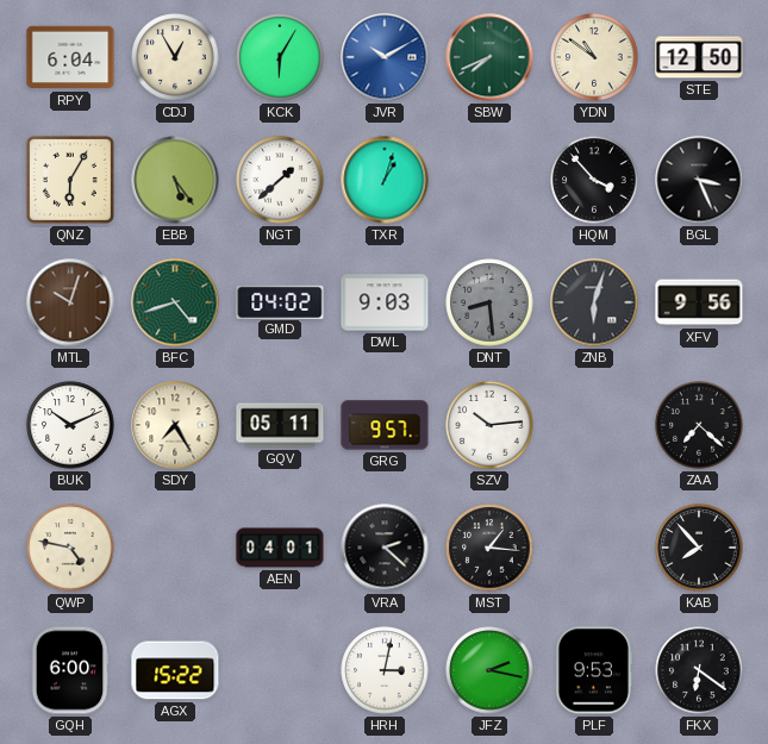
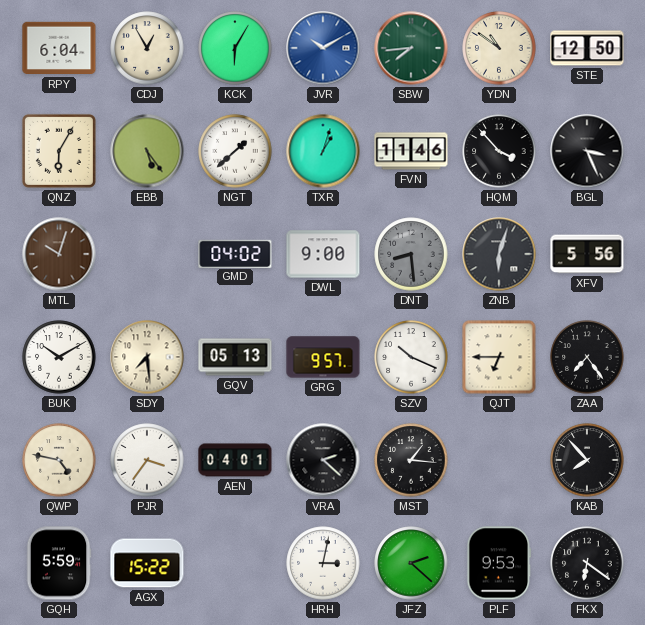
SBW: 7:41 -> 7:44 (411, 48)
FVN: none -> 11:46 (411, 151)
BFC: 4:42 -> none (175, 302)
DWL: 9:03 -> 9:00 (323, 254)
XFV: 9:56 -> 5:56 (587, 254)
BUK: 10:11 -> 10:10 (59, 357)
SDY: 7:25 -> 7:29 (147, 357)
GQV: 05:11 -> 05:13 (235, 357)
SZV: 10:14 -> 10:19 (411, 357)
QJT: none -> 6:45 (499, 357)
ZAA: 7:22 -> 7:24 (587, 357)
PJR: none -> 3:36 (147, 460)
GQH: 6:00 -> 5:59 (59, 563)
JFZ: 2:17 -> 2:22 (411, 563)
